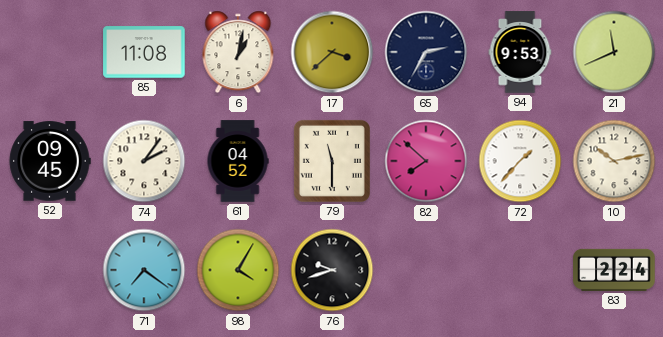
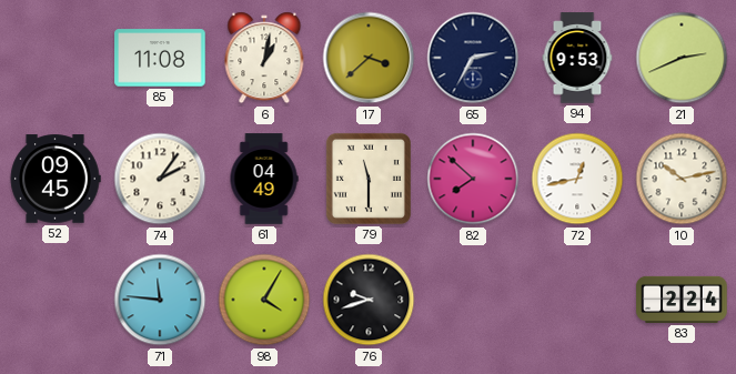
21: 11:41 -> 2:41 (682, 58)
61: 04:52 -> 04:49 (264, 179)
72: 1:37 -> 12:43 (577, 179)
71: 7:21 -> 11:46 (160, 300)
